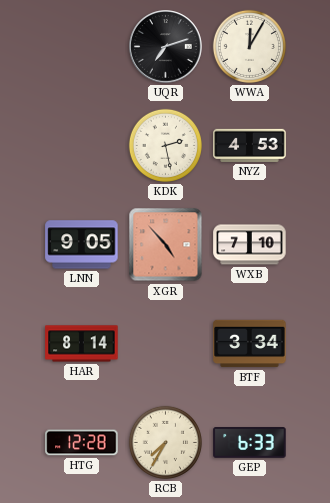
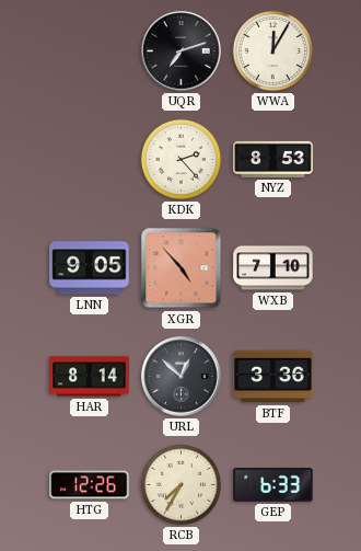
KDK: 2:28 -> 2:23 (180, 159)
NYZ: 4:53 -> 8:53 (273, 159)
URL: none -> 12:52 (182, 377)
BTF: 3:34 -> 3:36 (273, 377)
HTG: 12:28 -> 12:26 (90, 485)
